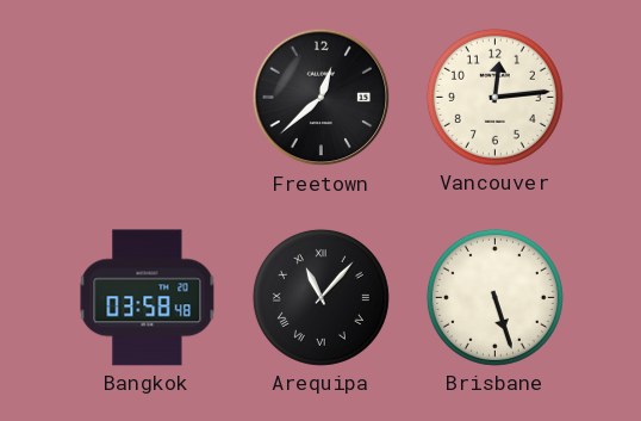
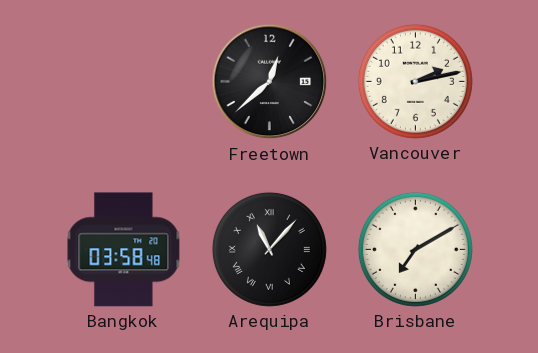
Vancouver: 12:14 -> 2:13 (415, 81)
Brisbane: 5:27 -> 7:10 (415, 249)
